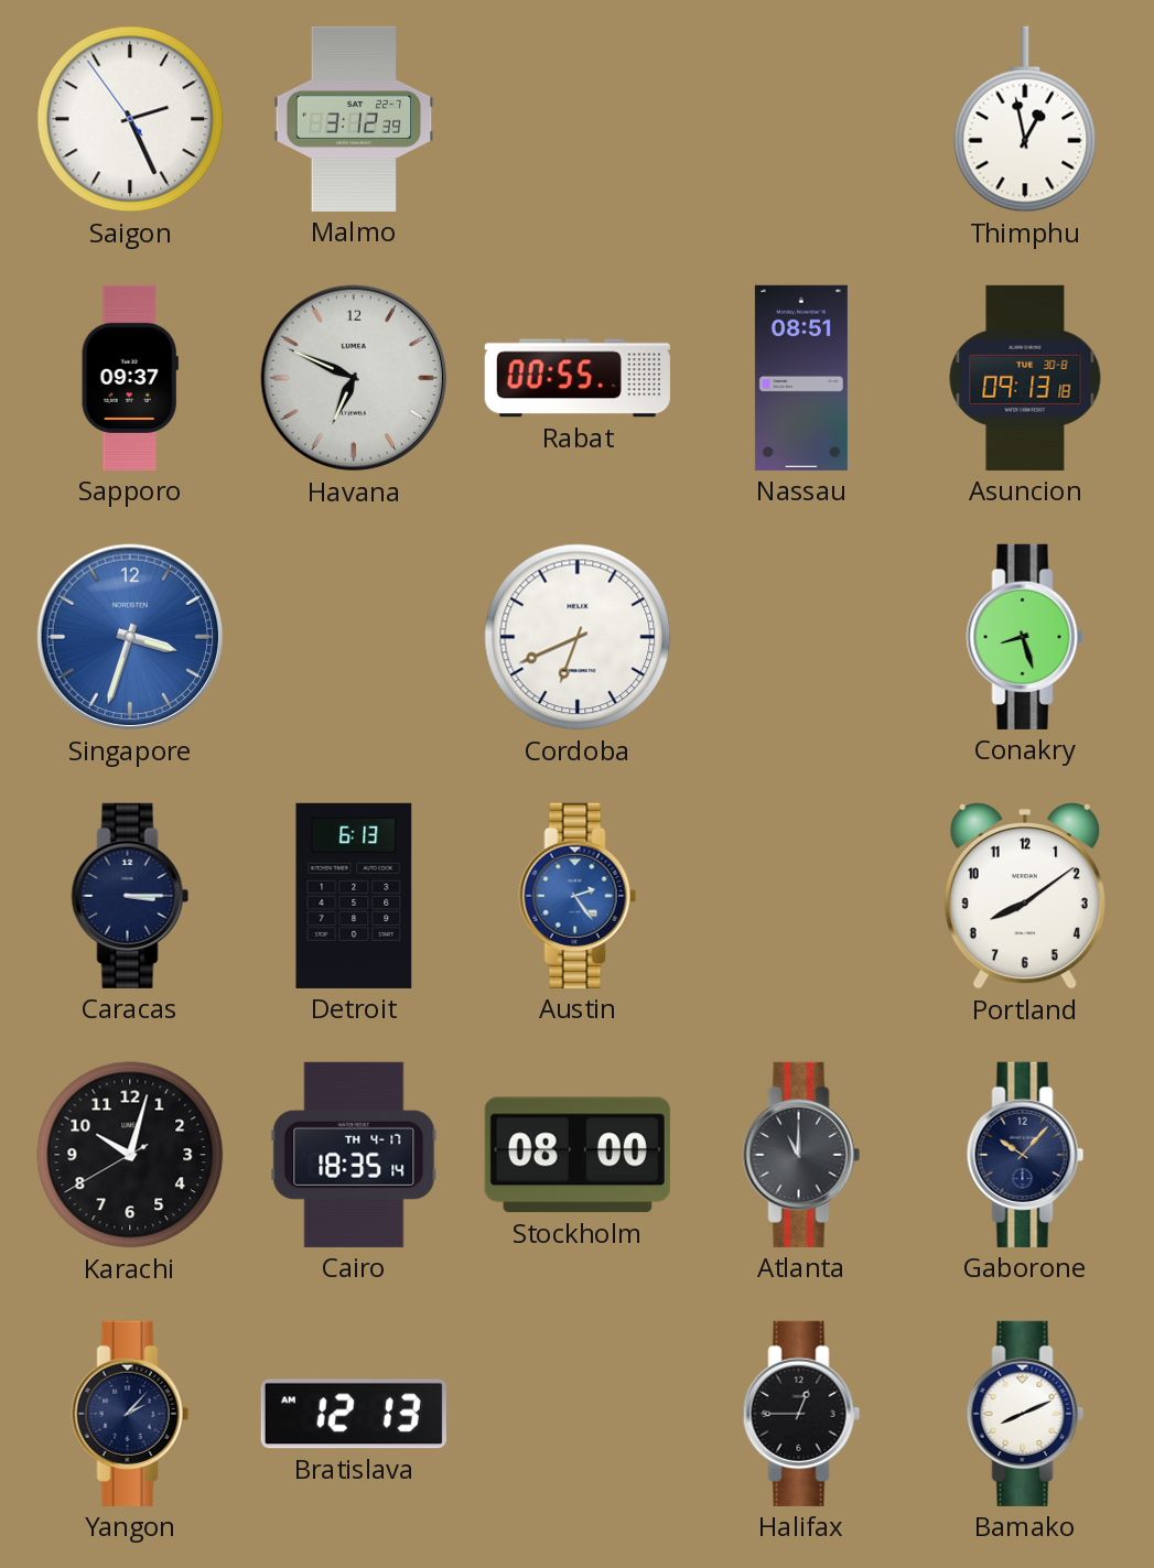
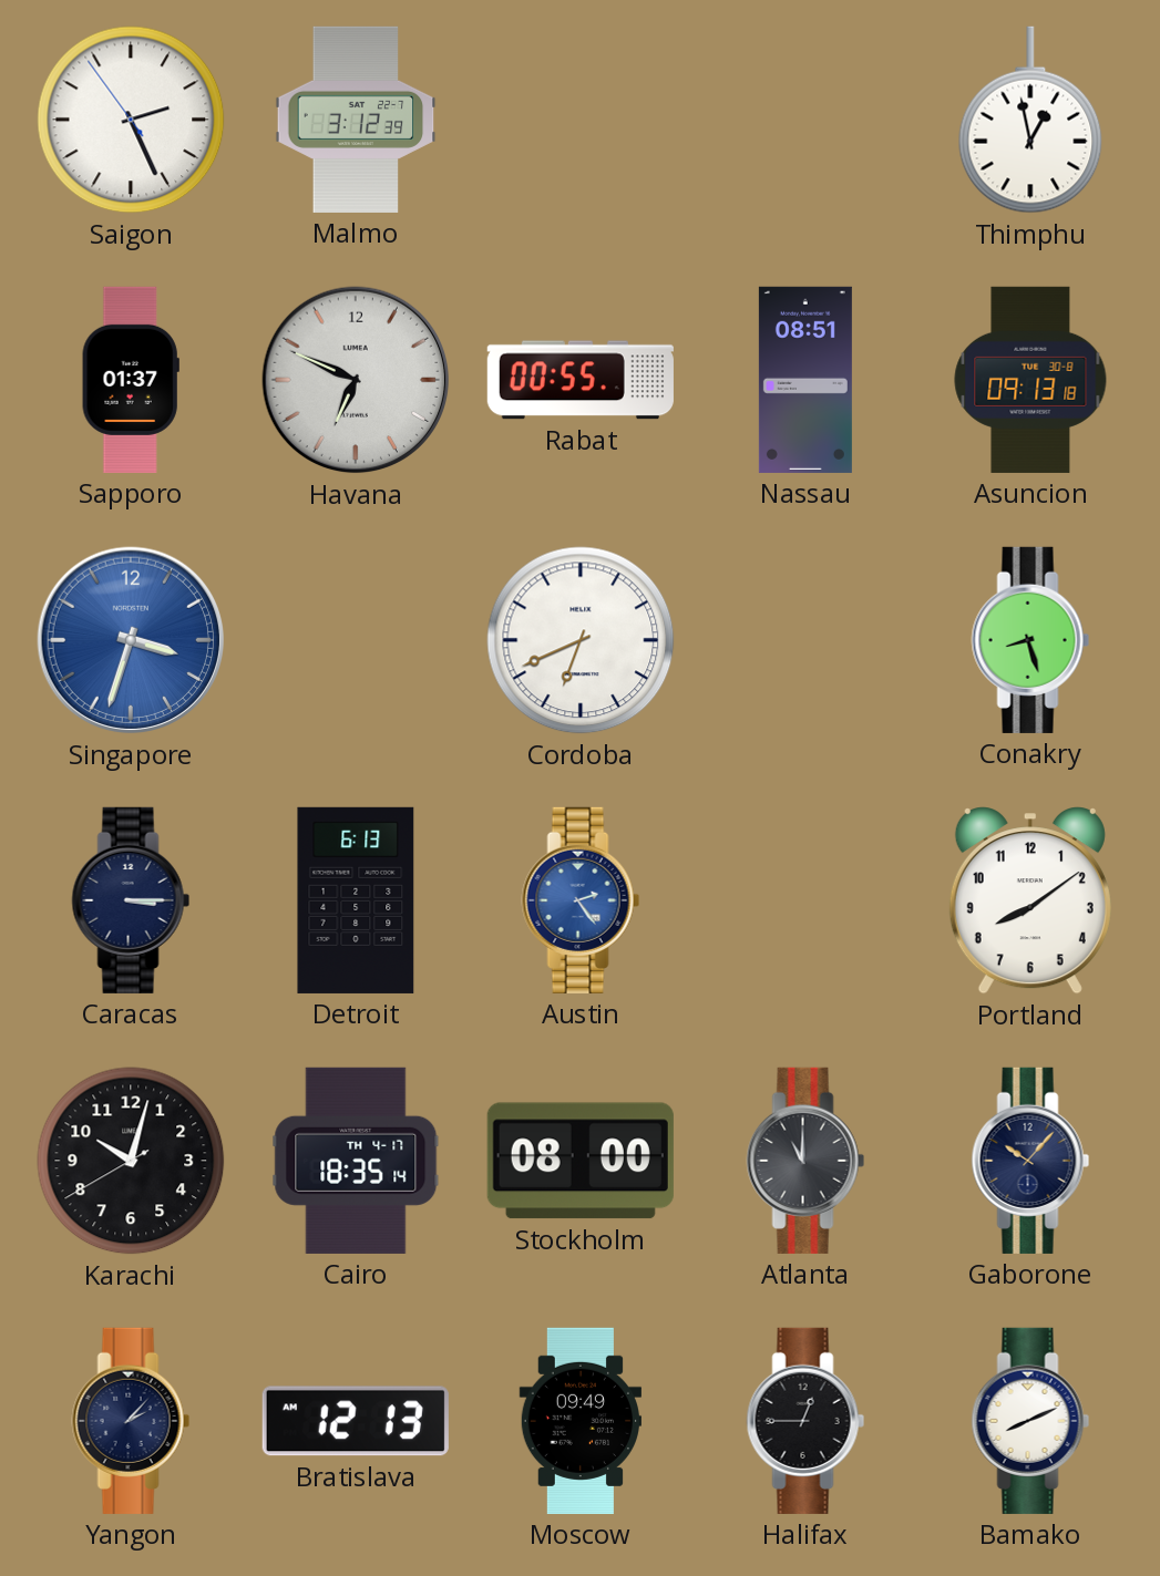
Sapporo: 09:37 -> 01:37 (131, 380)
Moscow: none -> 09:49 (579, 1421)
